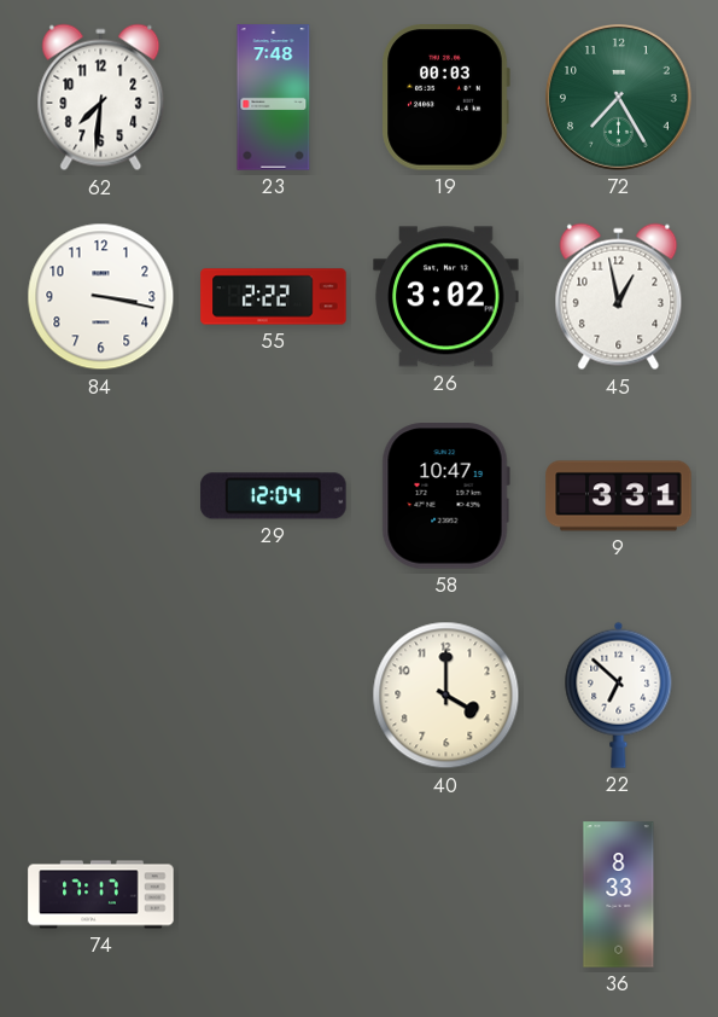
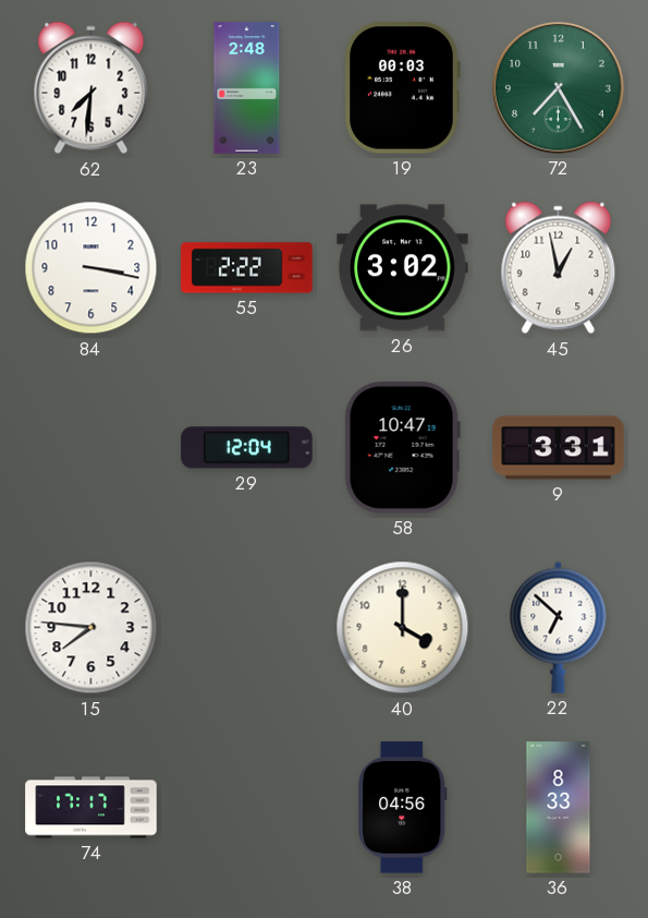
23: 7:48 -> 2:48 (247, 88)
15: none -> 7:46 (91, 628)
38: none -> 04:56 (403, 808)
